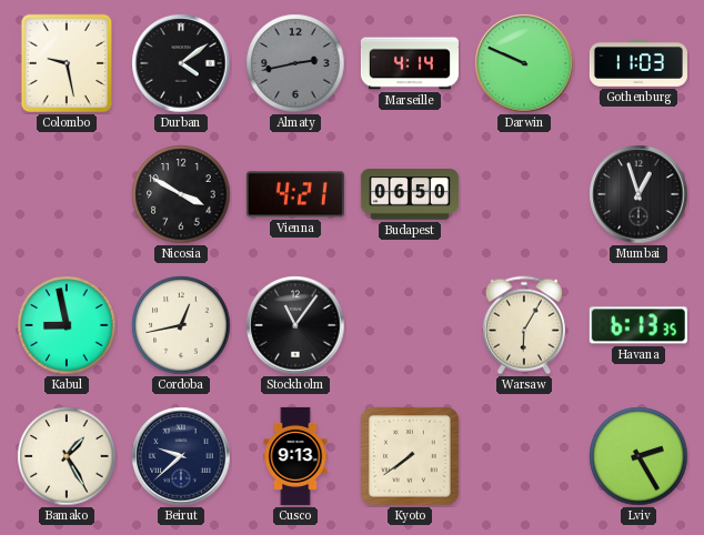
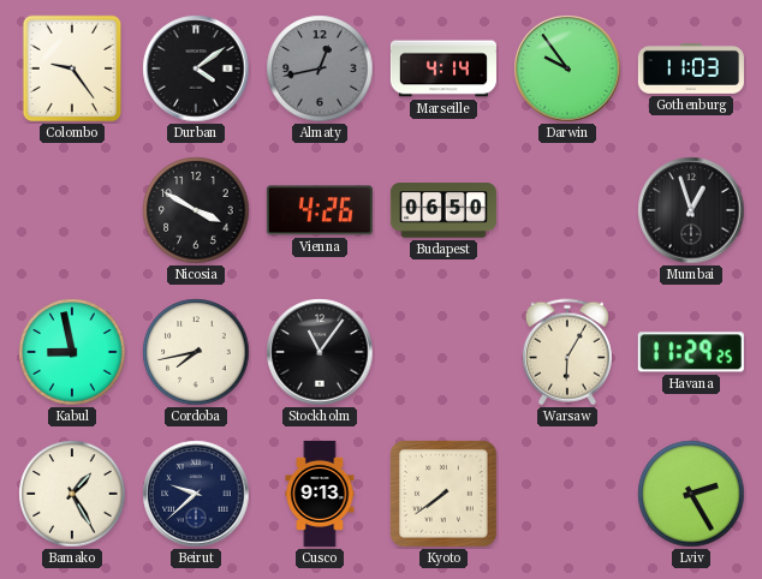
Colombo: 9:28 -> 9:24 (72, 68)
Almaty: 2:43 -> 12:43 (320, 68)
Darwin: 9:49 -> 9:54 (567, 68)
Vienna: 4:21 -> 4:26 (320, 210)
Cordoba: 12:43 -> 7:43 (196, 352)
Havana: 6:13 -> 11:29 (691, 352)
